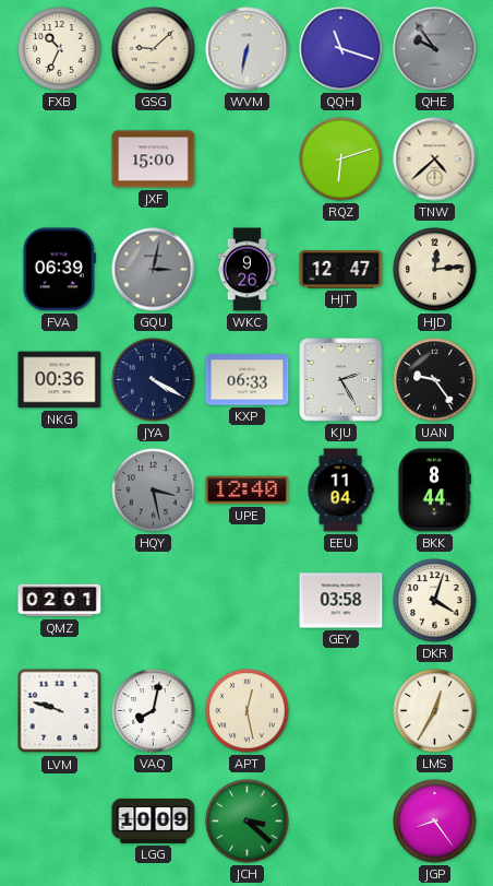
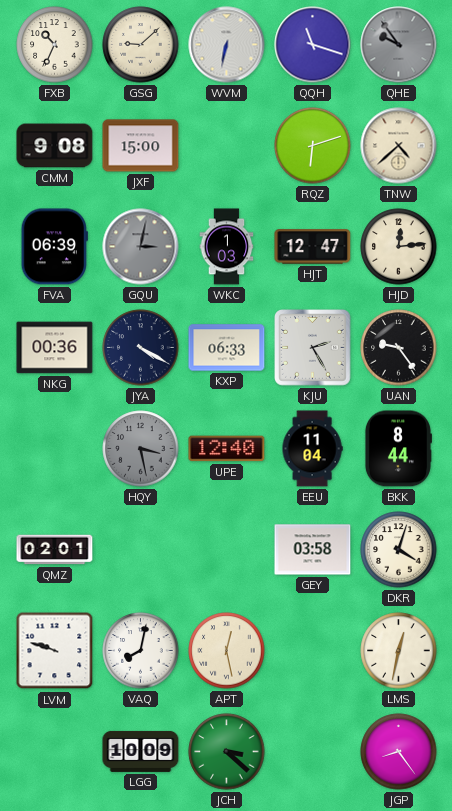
CMM: none -> 9:08 (55, 146)
WKC: 9:26 -> 1:03 (227, 247)
LMS: 12:35 -> 12:32 (399, 651)
